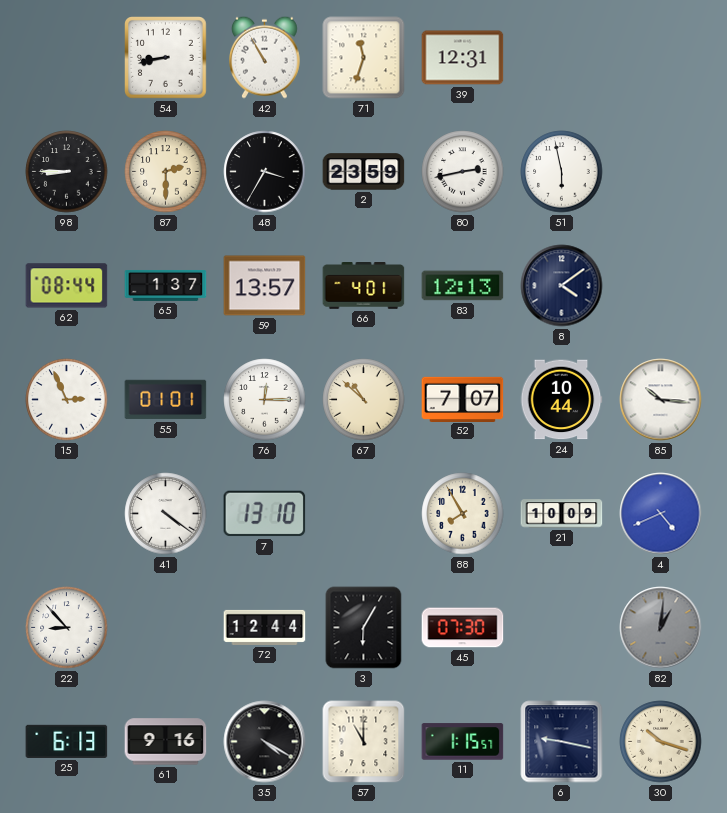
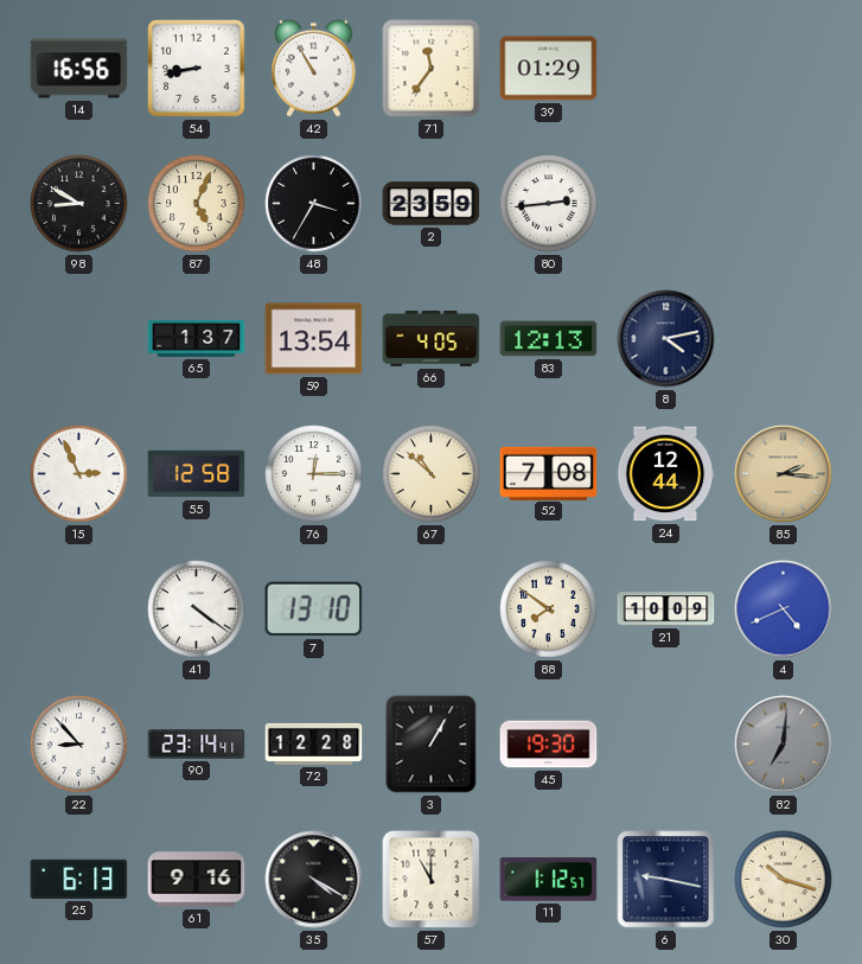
14: none -> 16:56 (79, 69)
71: 11:33 -> 11:36 (432, 69)
39: 12:31 -> 01:29 (549, 69)
98: 8:45 -> 8:50 (79, 204)
87: 2:30 -> 5:04 (197, 204)
80: 2:43 -> 2:44 (549, 204)
51: 5:58 -> none (562, 172)
62: 08:44 -> none (67, 286)
59: 13:57 -> 13:54 (314, 339)
66: 4:01 -> 4:05 (432, 339)
8: 4:09 -> 4:13 (666, 339)
55: 01:01 -> 12:58 (197, 474)
52: 7:07 -> 7:08 (549, 473)
24: 10:44 -> 12:44 (665, 474)
85: 10:16 -> 2:16 (784, 474)
85 dial: white -> champagne (784, 474)
88: 7:55 -> 7:51 (549, 609)
90: none -> 23:14 (197, 745)
72: 12:44 -> 12:28 (314, 743)
3: 6:05 -> 1:05 (432, 745)
45: 07:30 -> 19:30 (549, 745)
82: 1:01 -> 7:01 (784, 745)
11: 1:15 -> 1:12 (549, 880)
